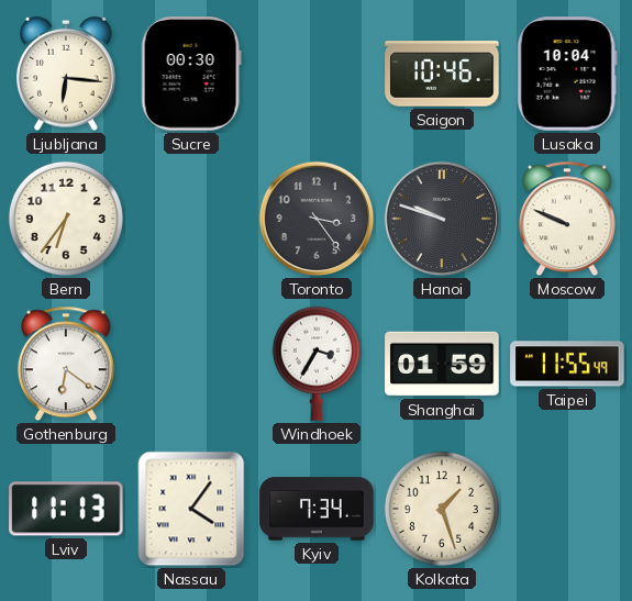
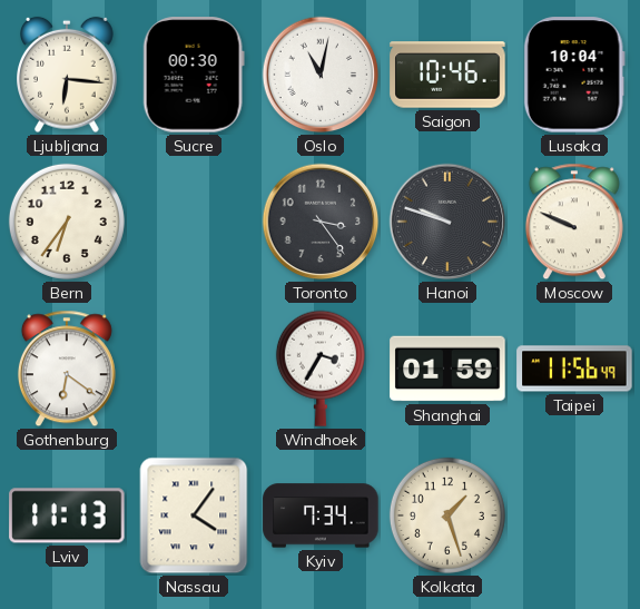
Oslo: none -> 11:02 (321, 75)
Taipei: 11:55 -> 11:56 (574, 369)
